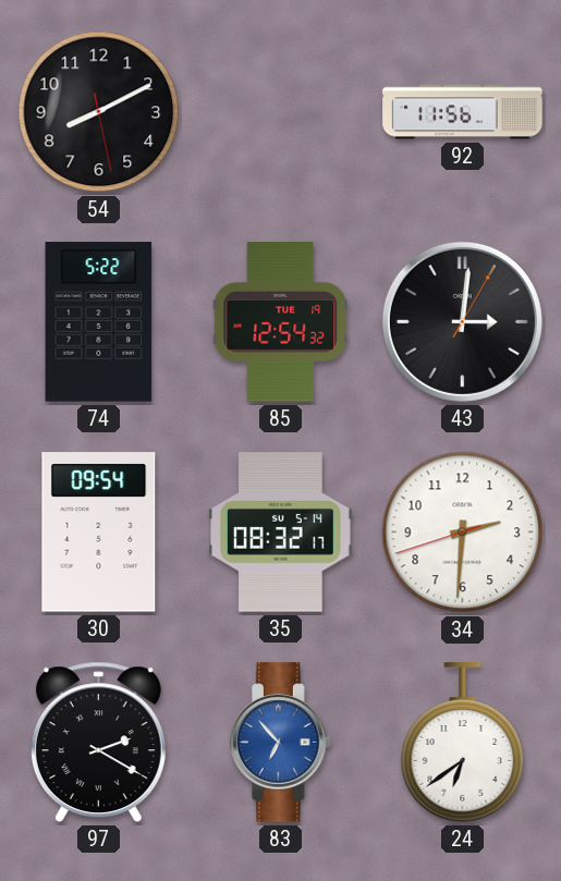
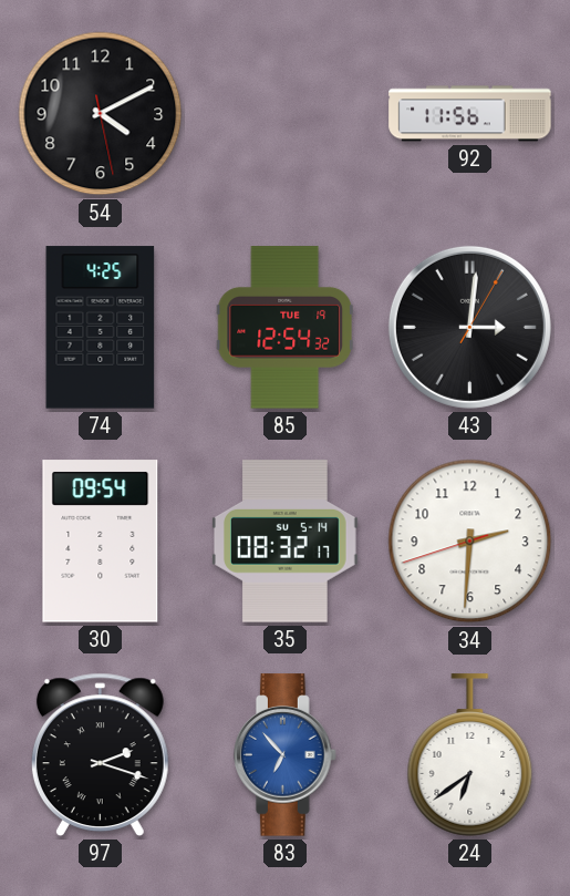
54: 8:10 -> 4:10 (101, 114)
74: 5:22 -> 4:25 (101, 328)
97: 2:20 -> 2:18 (100, 754)
